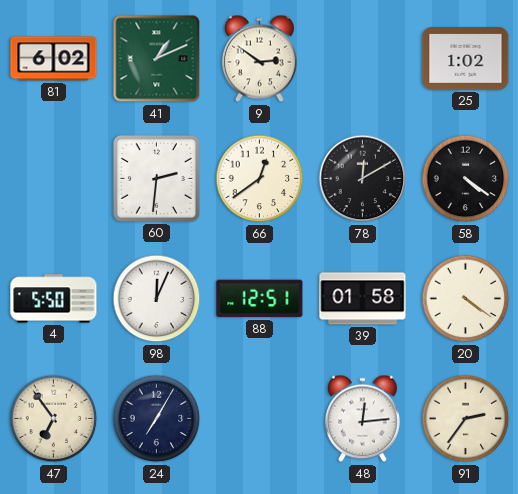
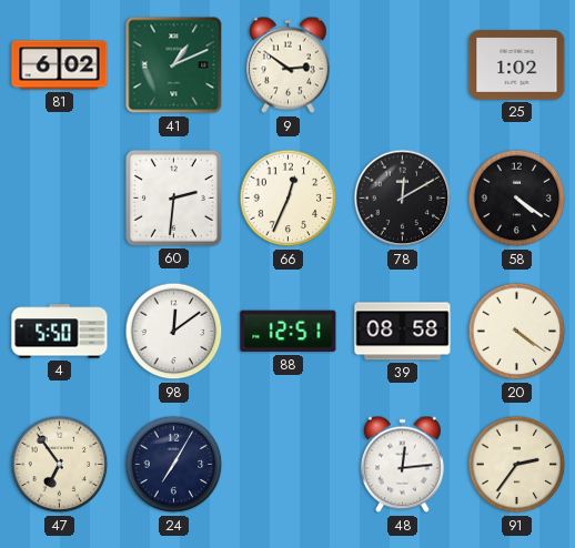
66: 12:39 -> 12:34 (289, 199)
98: 12:04 -> 12:09 (174, 332)
39: 01:58 -> 08:58 (403, 332)
